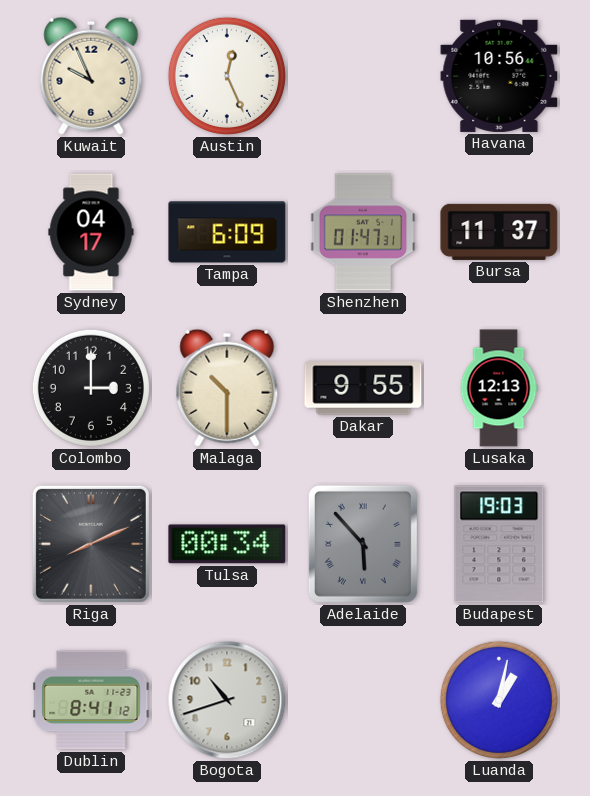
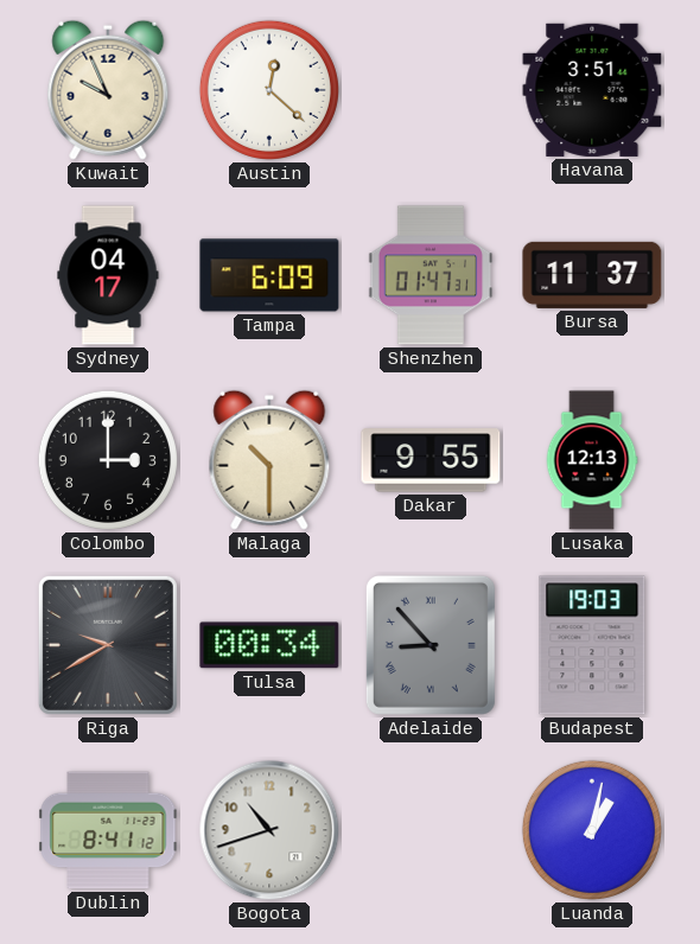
Austin: 12:26 -> 12:22 (269, 90)
Havana: 10:56 -> 3:51 (592, 90)
Riga: 8:11 -> 9:40 (108, 645)
Adelaide: 5:53 -> 8:53 (431, 645)
